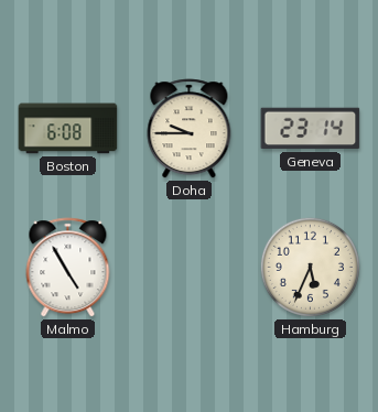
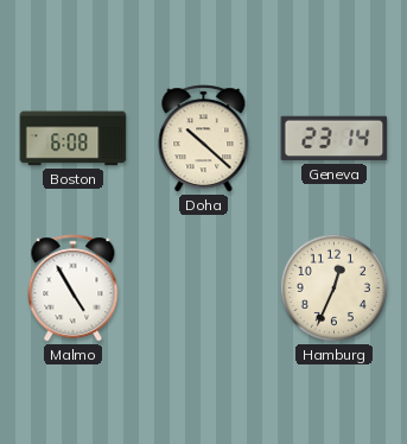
Doha: 9:45 -> 10:22 (204, 139)
Hamburg: 5:34 -> 12:34 (333, 287)
